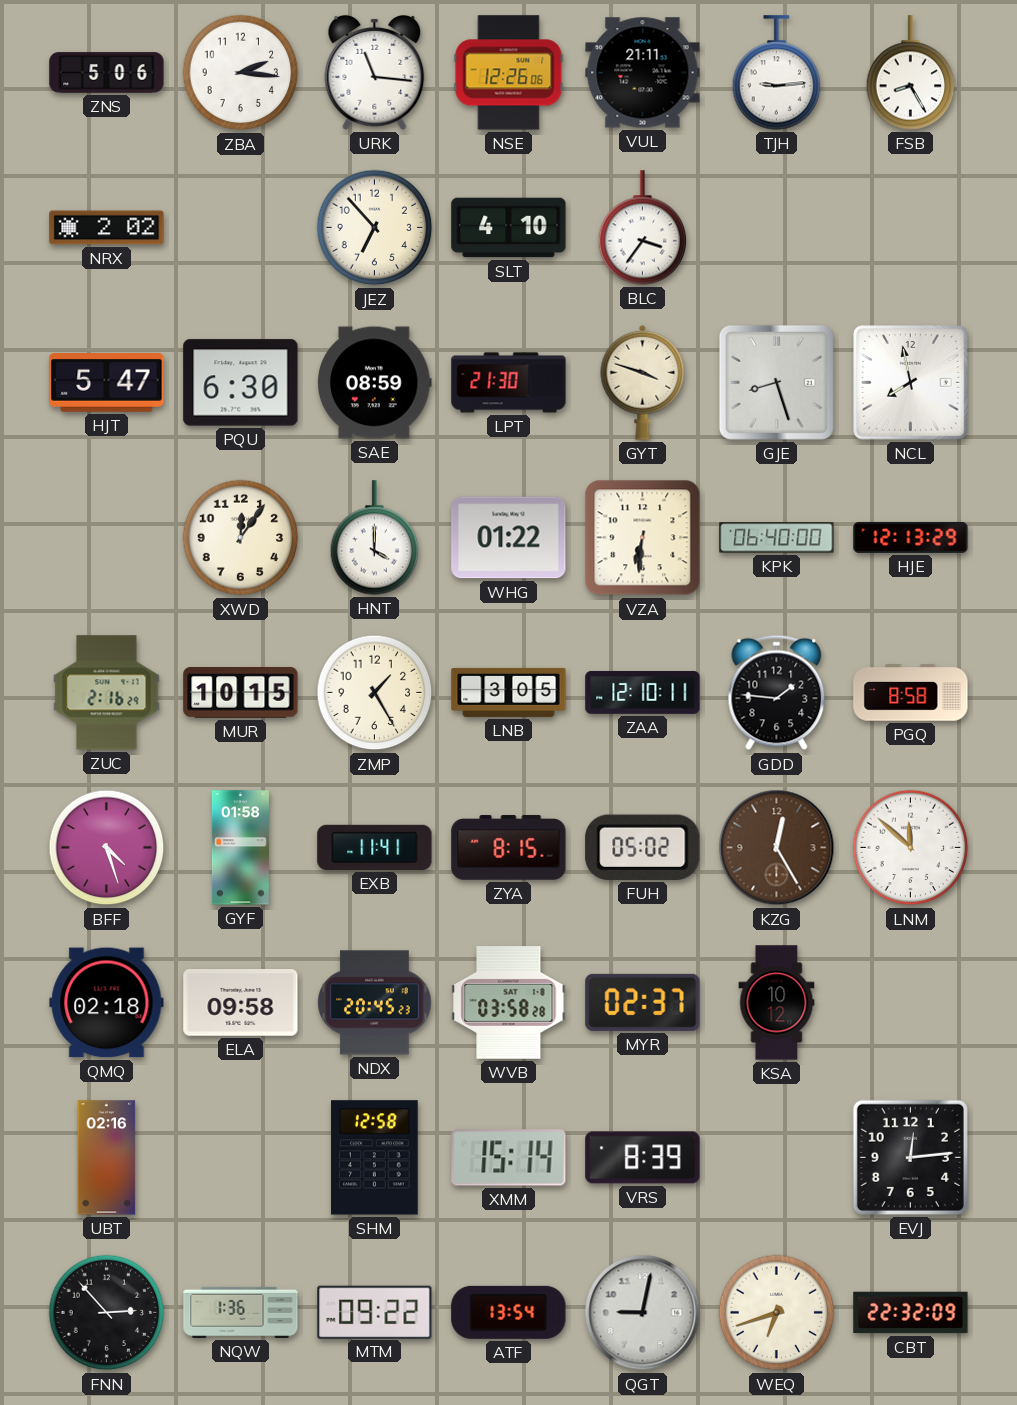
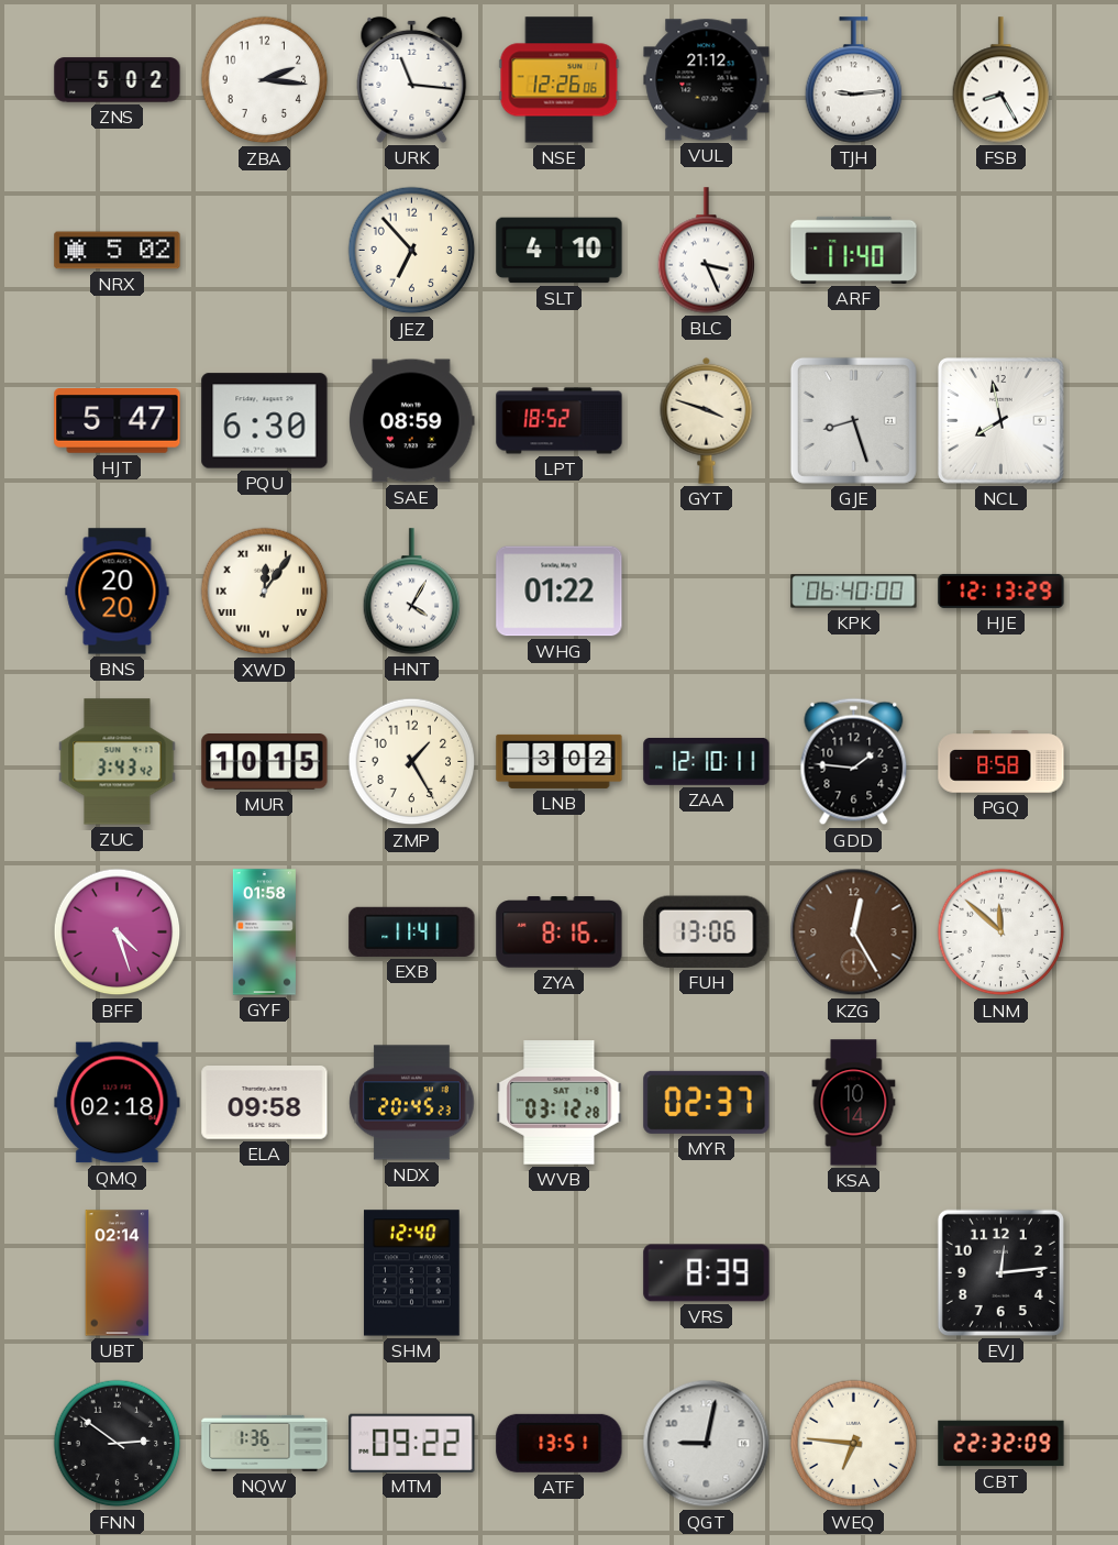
ZNS: 5:06 -> 5:02 (118, 80)
VUL: 21:11 -> 21:12 (707, 80)
NRX: 2:02 -> 5:02 (118, 251)
BLC: 3:36 -> 3:26 (707, 251)
ARF: none -> 11:40 (854, 250)
LPT: 21:30 -> 18:52 (560, 421)
BNS: none -> 20:20 (118, 592)
XWD numerals: Arabic -> Roman (265, 592)
HNT: 4:00 -> 4:05 (412, 592)
VZA: 6:31 -> none (643, 538)
ZUC: 2:16 -> 3:43 (118, 762)
LNB: 3:05 -> 3:02 (560, 761)
ZYA: 8:15 -> 8:16 (560, 932)
FUH: 05:02 -> 13:06 (707, 931)
WVB: 03:58 -> 03:12 (560, 1103)
KSA: 10:12 -> 10:14 (854, 1103)
UBT: 02:16 -> 02:14 (118, 1273)
SHM: 12:58 -> 12:40 (412, 1273)
XMM: 15:14 -> none (509, 1158)
FNN: 2:53 -> 2:51 (118, 1444)
ATF: 13:54 -> 13:51 (560, 1443)
WEQ: 6:42 -> 6:46 (854, 1444)
